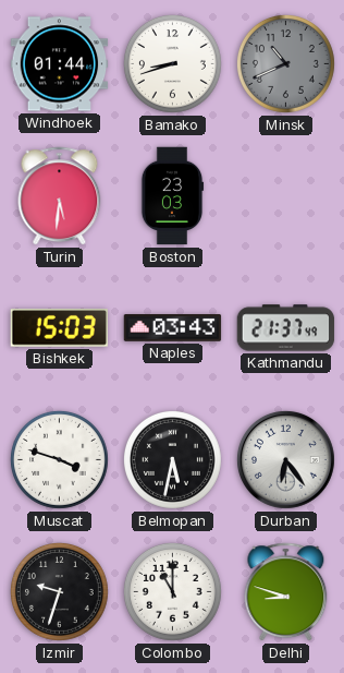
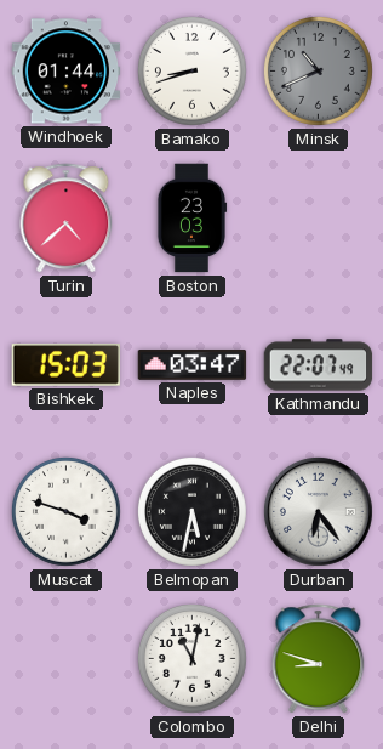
Turin: 5:31 -> 4:38 (67, 219)
Naples: 03:43 -> 03:47 (193, 365)
Kathmandu: 21:37 -> 22:07 (319, 365)
Izmir: 9:33 -> none (59, 591)
Colombo: 11:00 -> 11:02 (191, 658)
